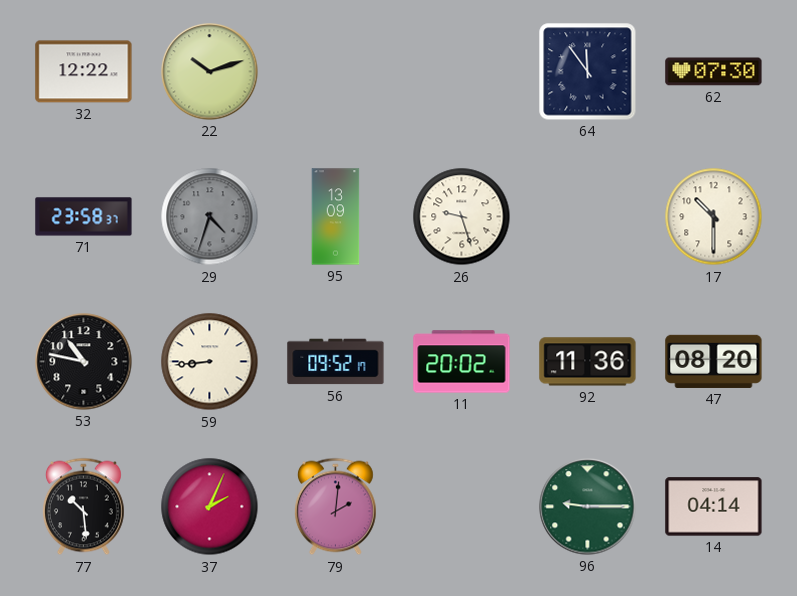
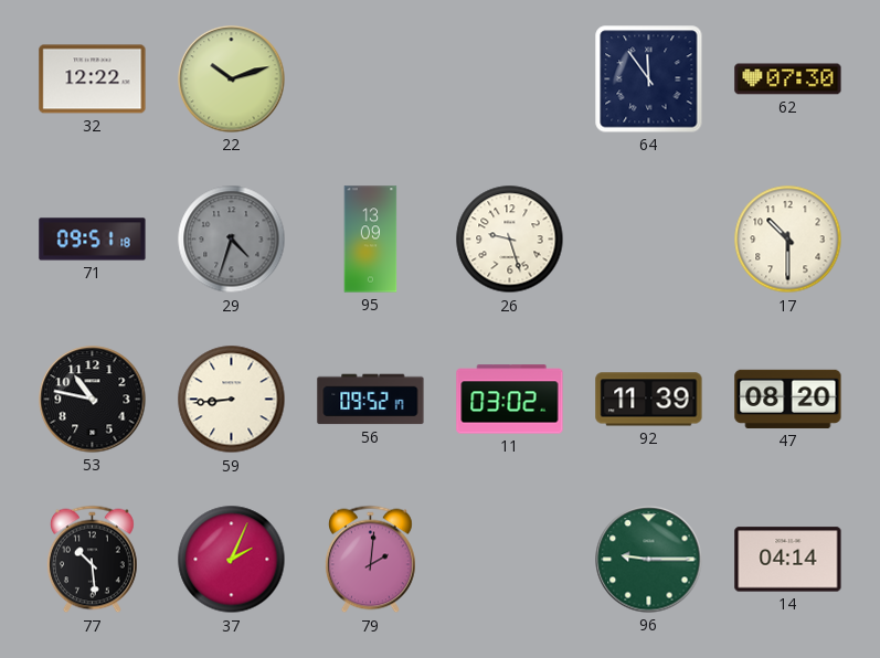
71: 23:58 -> 09:51 (93, 240)
11: 20:02 -> 03:02 (510, 400)
92: 11:36 -> 11:39 (649, 400)
